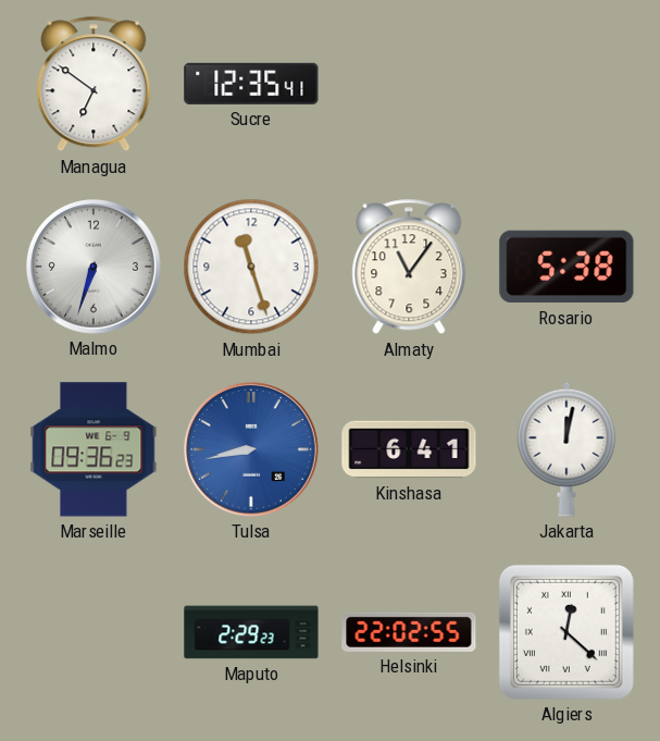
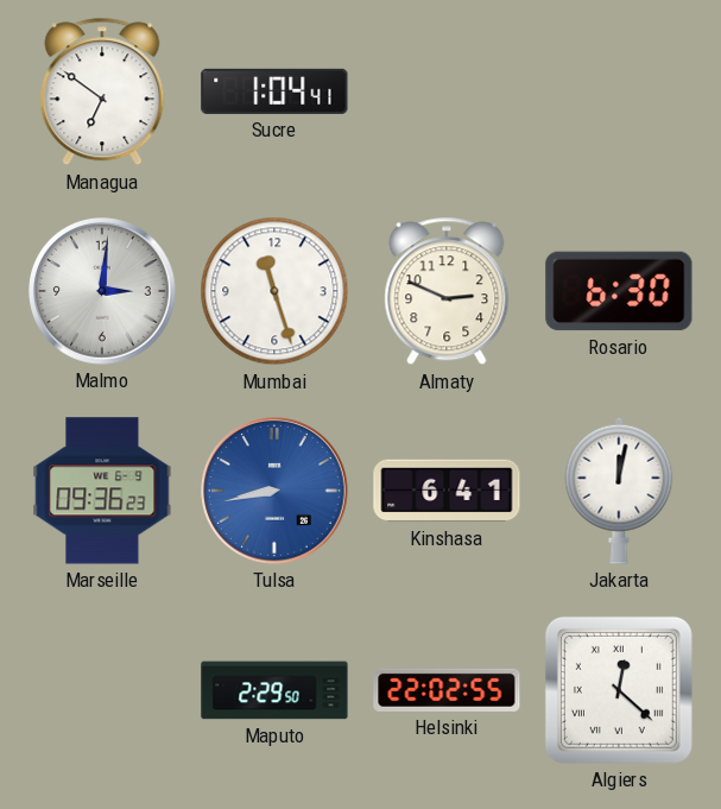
Sucre: 12:35 -> 1:04 (274, 91)
Malmo: 6:33 -> 3:01 (103, 292)
Almaty: 11:06 -> 2:49 (447, 291)
Rosario: 5:38 -> 6:30 (619, 291)
Maputo: 2:29:23 -> 2:29:50 (274, 690)
